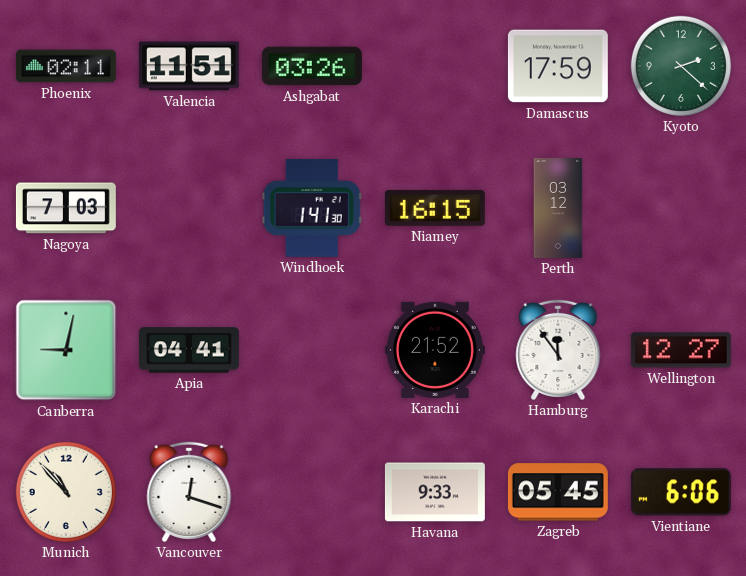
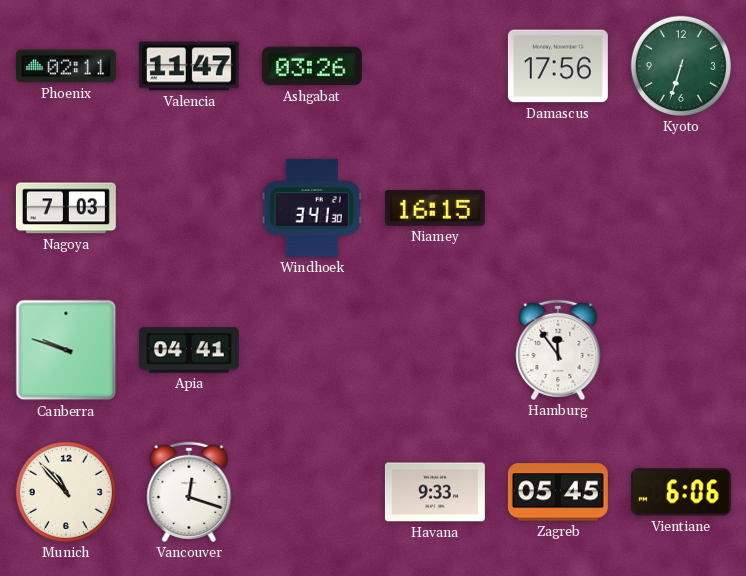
Valencia: 11:51 -> 11:47 (189, 66)
Damascus: 17:59 -> 17:56 (558, 66)
Kyoto: 2:22 -> 6:33 (681, 66)
Windhoek: 1:41 -> 3:41 (312, 208)
Perth: 03:12 -> none (558, 208)
Canberra: 9:02 -> 9:48 (66, 350)
Karachi: 21:52 -> none (435, 350)
Wellington: 12:27 -> none (681, 350)
